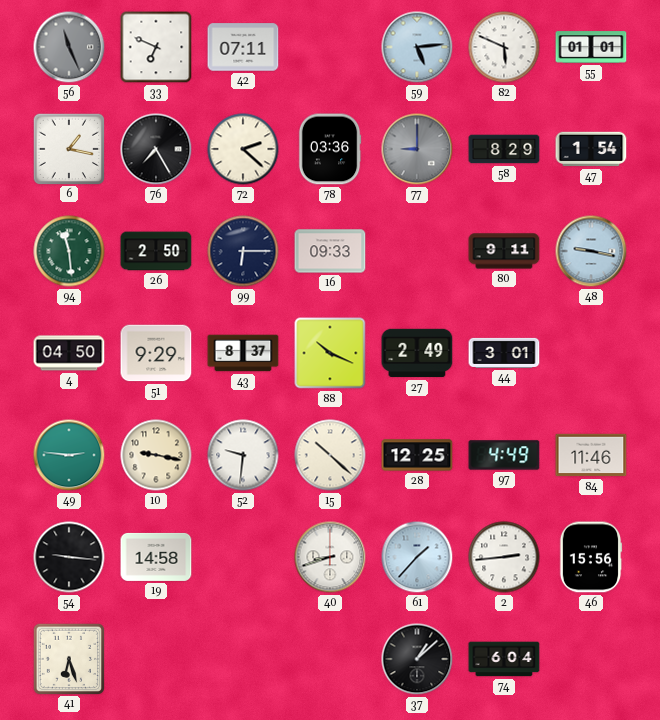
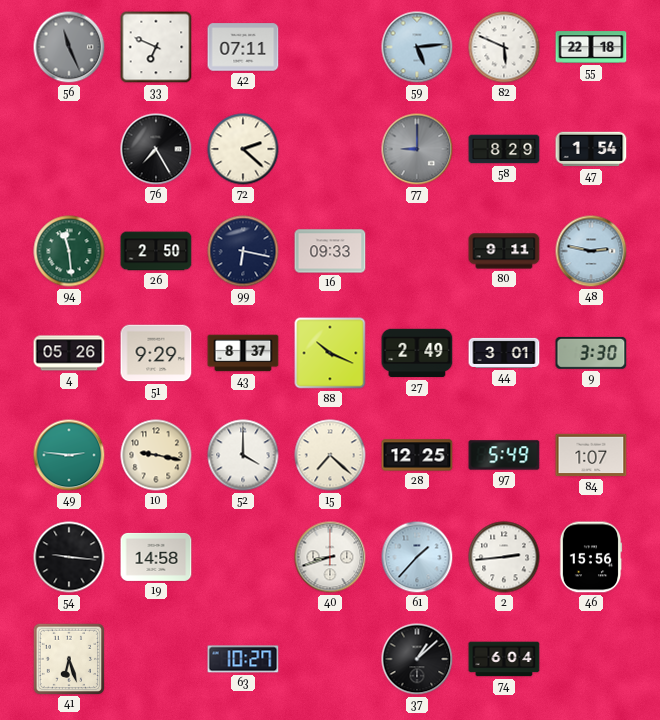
55: 01:01 -> 22:18 (591, 47)
6: 1:17 -> none (68, 148)
78: 03:36 -> none (330, 149)
99: 6:15 -> 6:17 (243, 251)
48: 9:17 -> 2:47 (591, 251)
4: 04:50 -> 05:26 (69, 353)
9: none -> 3:30 (591, 353)
52: 9:31 -> 4:00 (243, 455)
15: 10:22 -> 7:22 (330, 455)
97: 4:49 -> 5:49 (504, 455)
84: 11:46 -> 1:07 (591, 455)
63: none -> 10:27 (243, 659)
